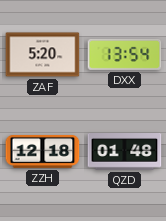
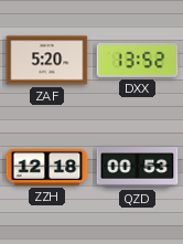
DXX: 13:54 -> 13:52 (138, 60)
QZD: 01:48 -> 00:53 (138, 168)
